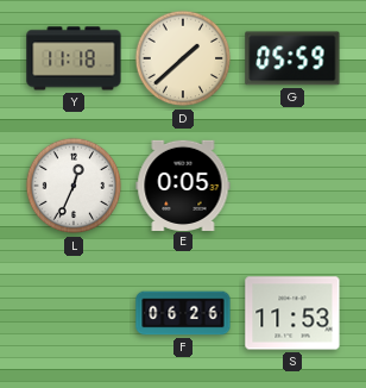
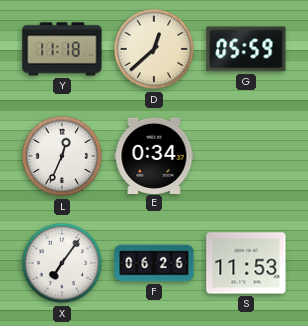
D: 1:38 -> 12:38 (154, 49)
E: 0:05 -> 0:34 (154, 155)
X: none -> 7:06 (62, 263)
